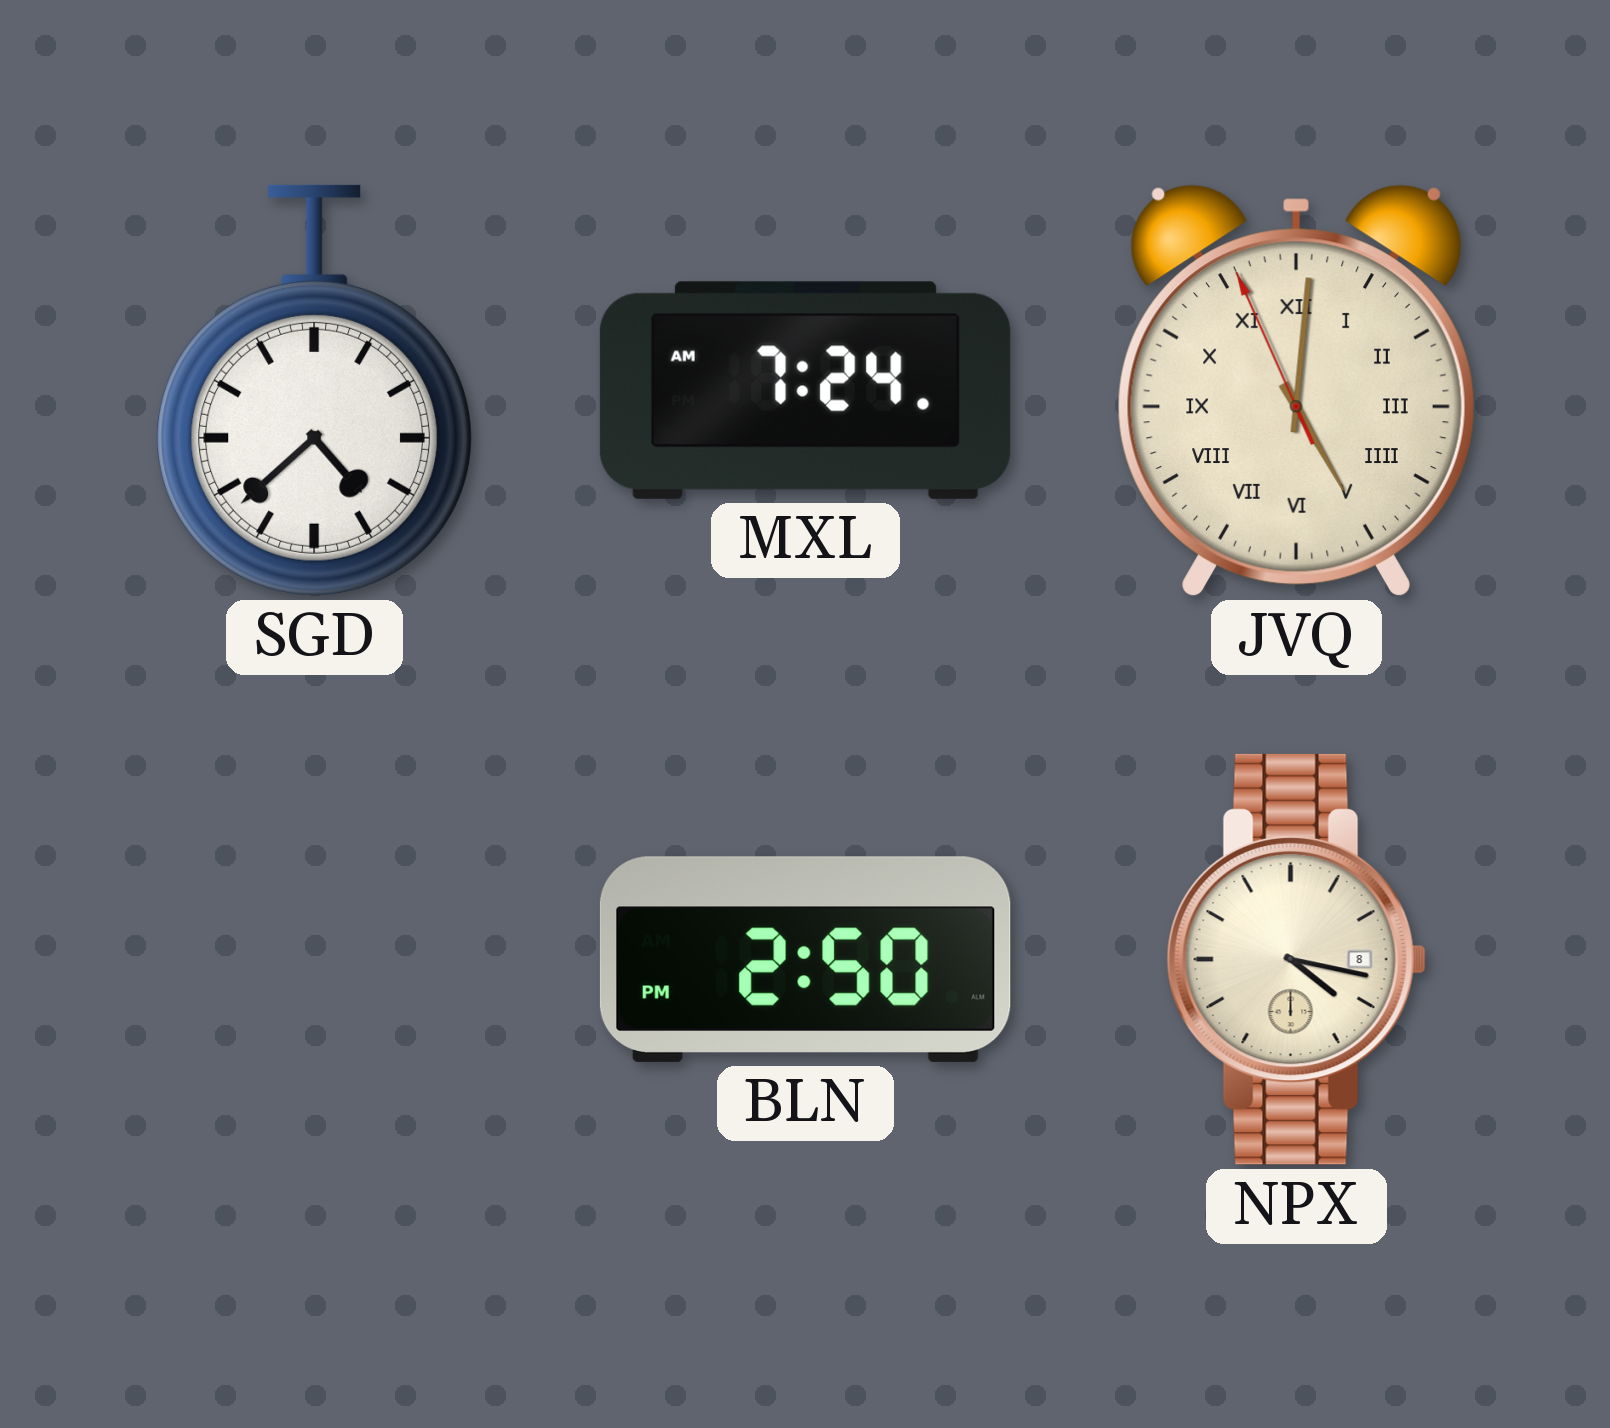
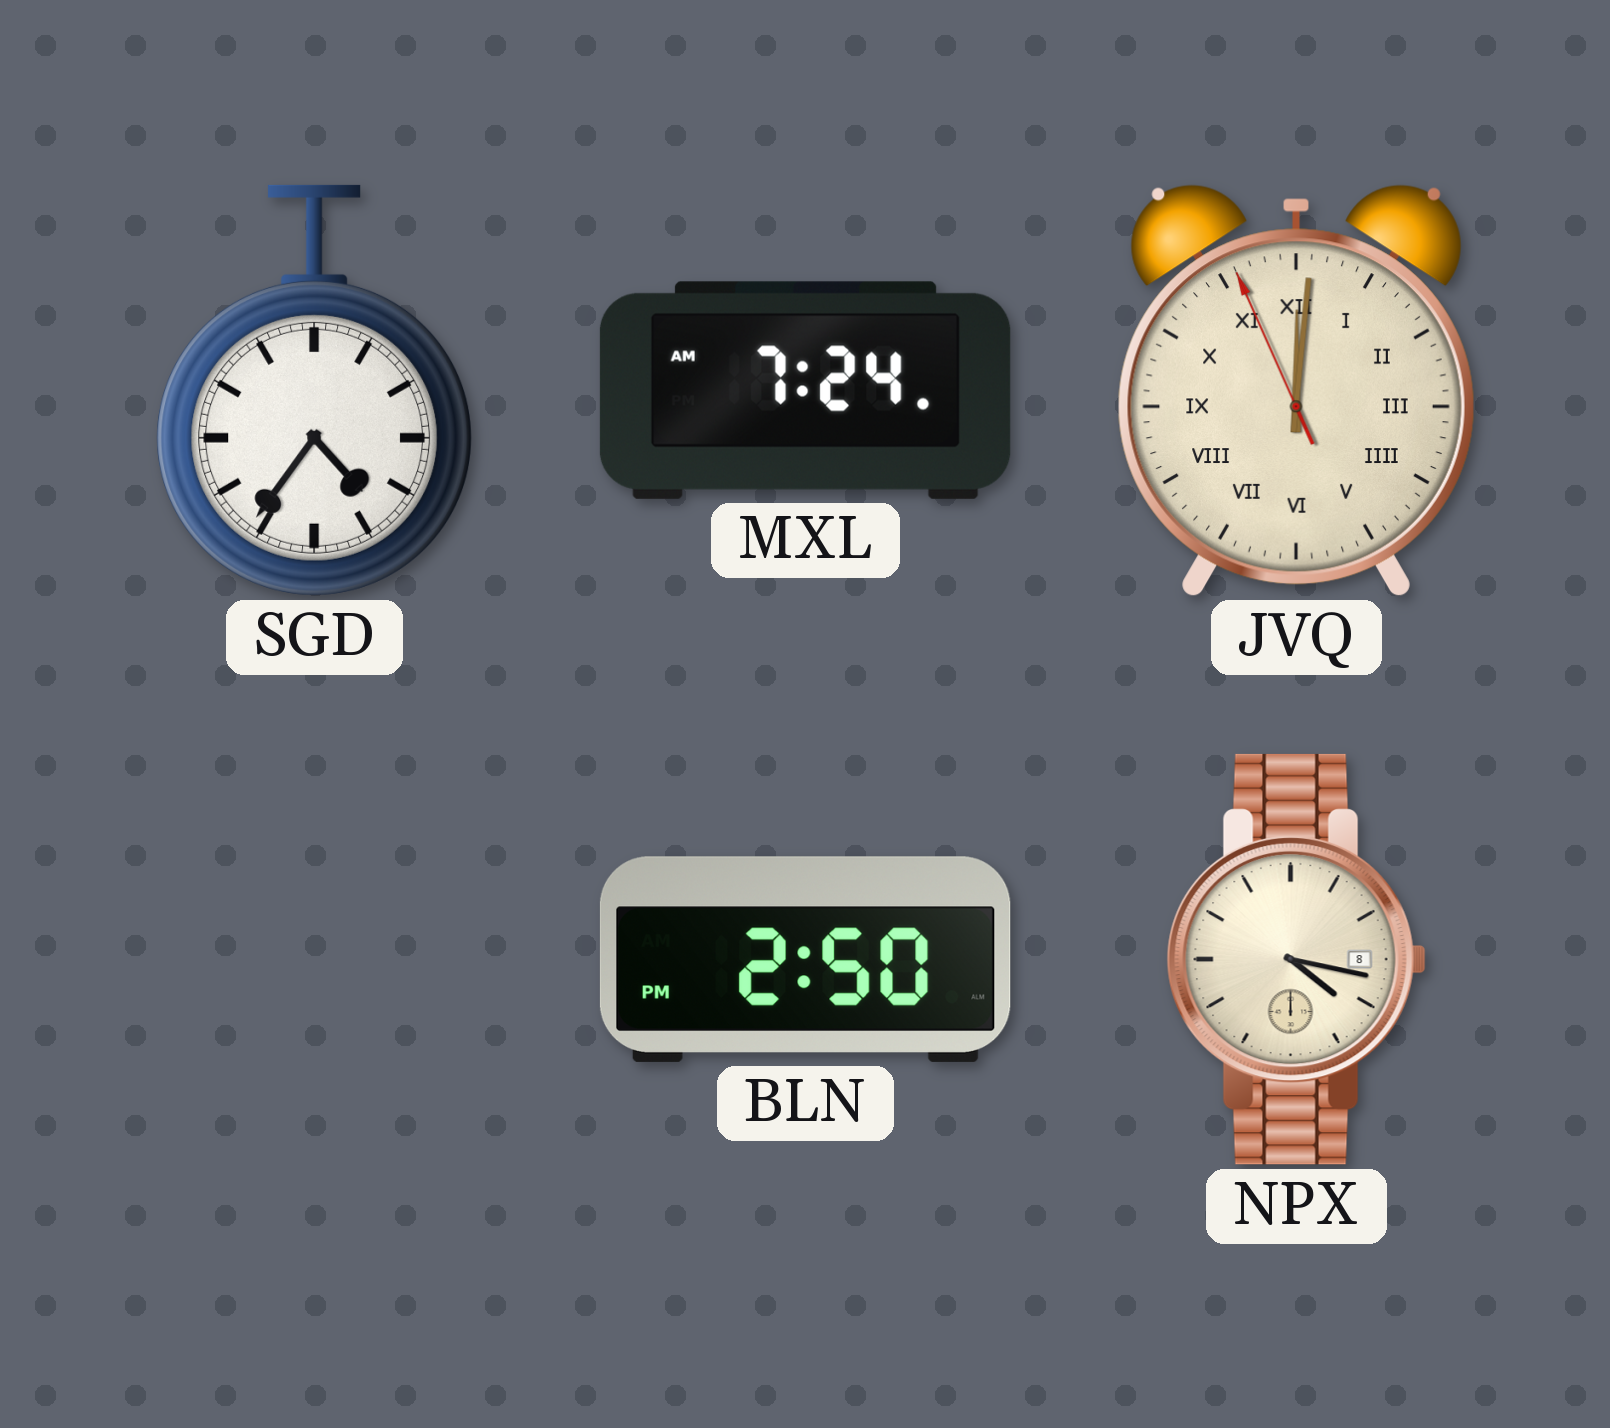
SGD: 4:38 -> 4:36 (315, 390)
JVQ: 5:00 -> 12:00 (1296, 390)
